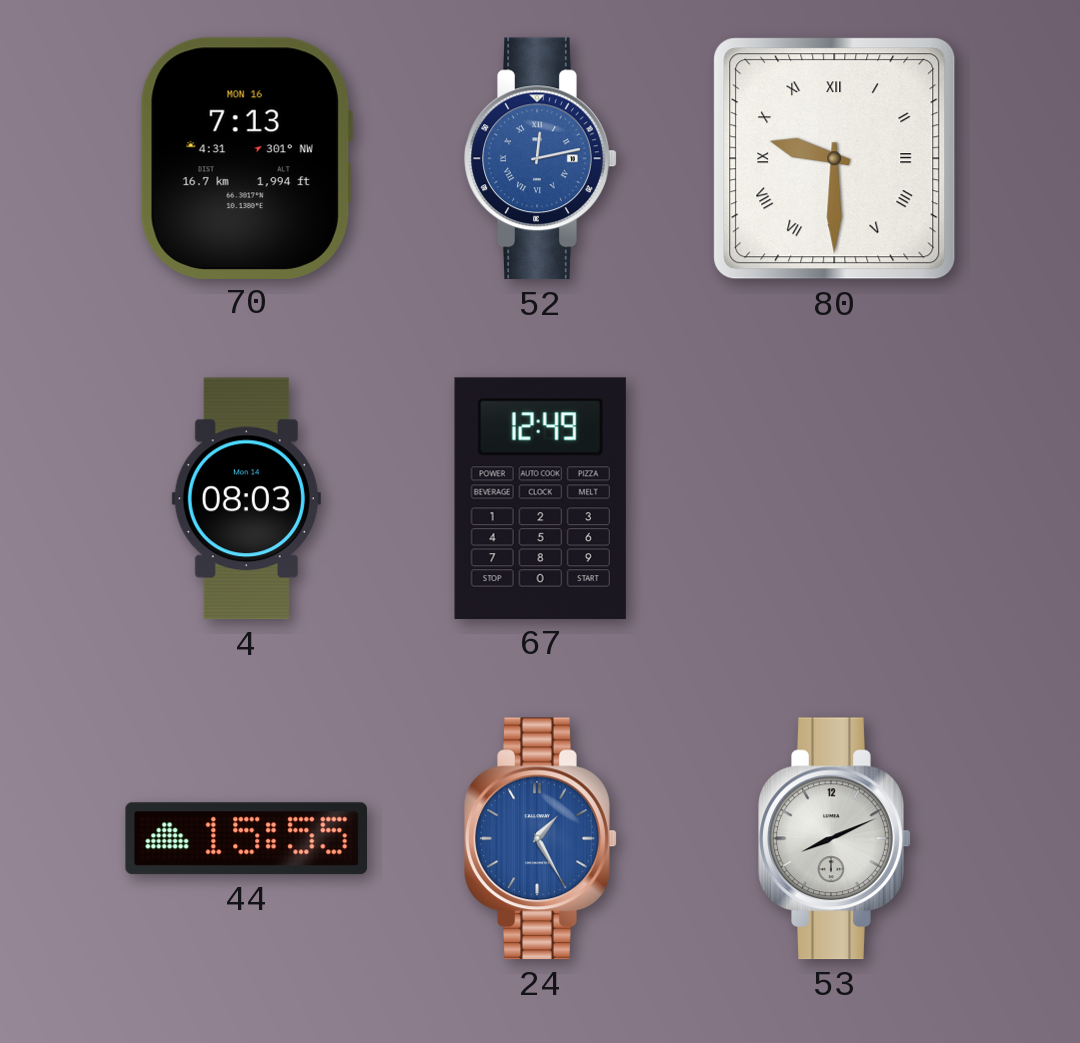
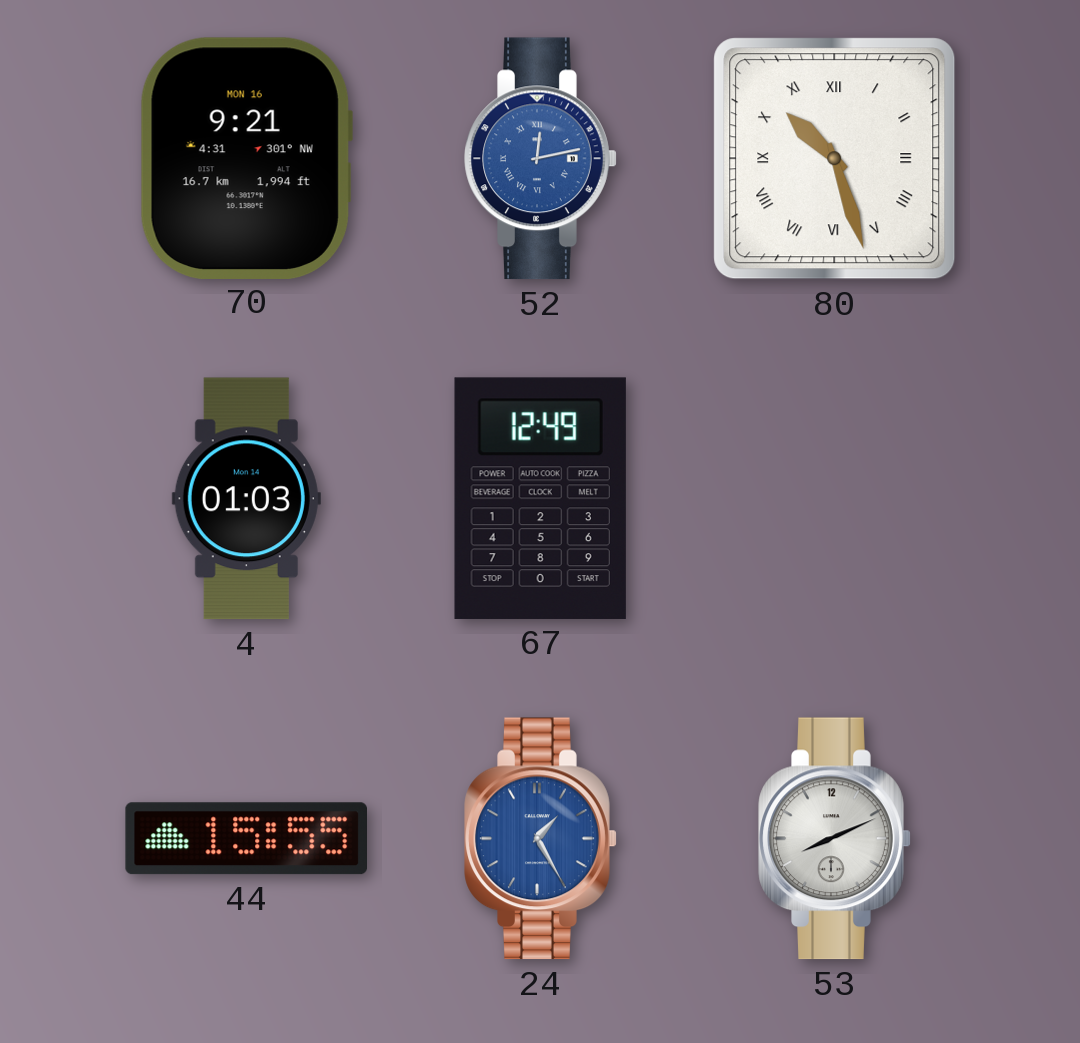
70: 7:13 -> 9:21 (246, 158)
80: 9:30 -> 10:27 (835, 159)
4: 08:03 -> 01:03 (246, 499)
